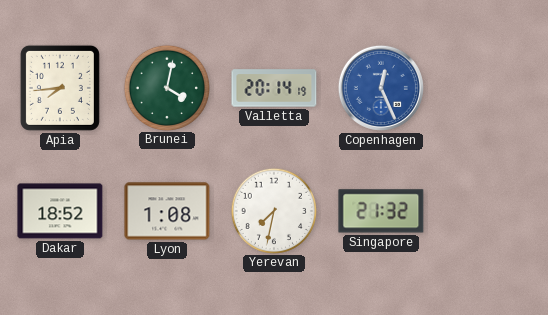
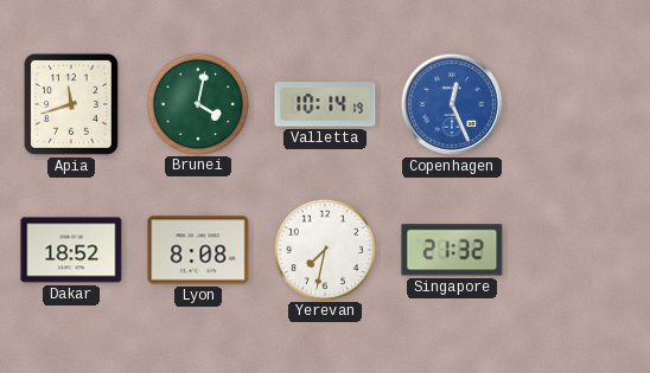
Apia: 7:44 -> 11:42 (71, 104)
Valletta: 20:14 -> 10:14 (325, 104)
Lyon: 1:08 -> 8:08 (198, 250)
